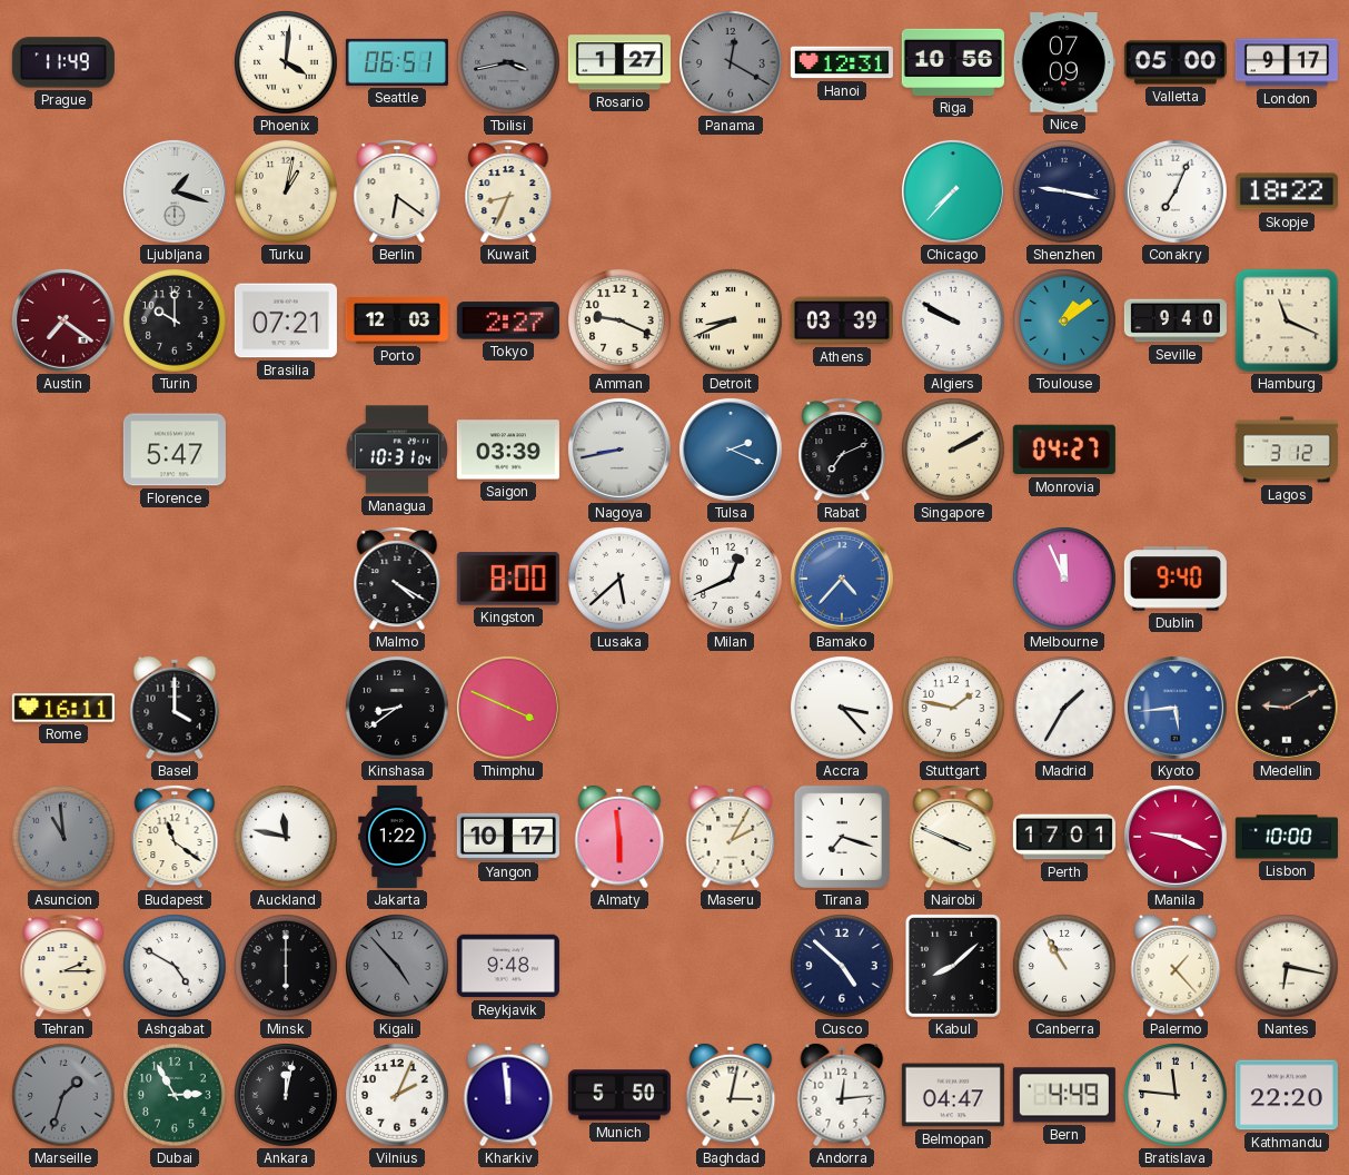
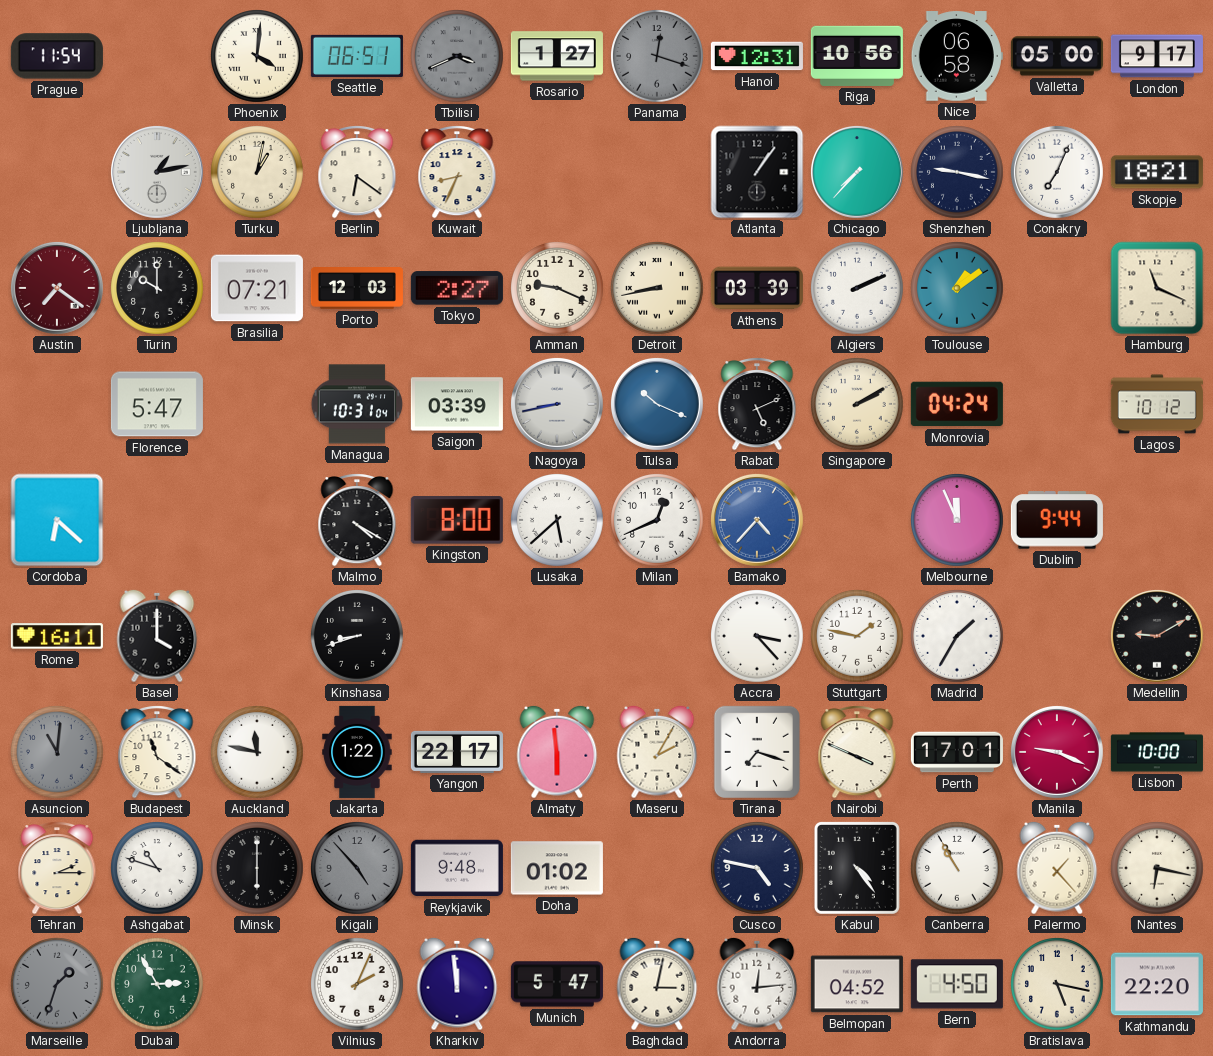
Prague: 11:49 -> 11:54 (57, 56)
Tbilisi: 3:43 -> 3:41 (458, 57)
Panama: 12:20 -> 12:18 (658, 57)
Nice: 07:09 -> 06:58 (957, 56)
Ljubljana: 1:18 -> 1:13 (157, 172)
Atlanta: none -> 1:06 (757, 172)
Skopje: 18:22 -> 18:21 (1157, 172)
Detroit: 8:41 -> 8:43 (658, 289)
Algiers: 9:50 -> 2:11 (858, 289)
Seville: 9:40 -> none (1176, 320)
Tulsa: 2:19 -> 10:19 (657, 404)
Rabat: 7:11 -> 5:11 (757, 405)
Monrovia: 04:27 -> 04:24 (957, 404)
Lagos: 3:12 -> 10:12 (1157, 404)
Cordoba: none -> 6:22 (57, 520)
Dublin: 9:40 -> 9:44 (1057, 520)
Kinshasa: 8:39 -> 8:42 (358, 637)
Thimphu: 3:49 -> none (508, 708)
Kyoto: 5:44 -> none (1176, 708)
Asuncion: 10:59 -> 11:01 (58, 753)
Yangon: 10:17 -> 22:17 (457, 752)
Ashgabat: 4:50 -> 10:48 (158, 869)
Doha: none -> 01:02 (557, 868)
Cusco: 4:52 -> 4:47 (758, 869)
Kabul: 8:08 -> 4:24 (857, 868)
Ankara: 12:02 -> none (287, 1096)
Munich: 5:50 -> 5:47 (557, 984)
Belmopan: 04:47 -> 04:52 (857, 984)
Bern: 4:49 -> 4:50 (957, 984)
Bratislava: 11:46 -> 5:17 (1058, 985)
